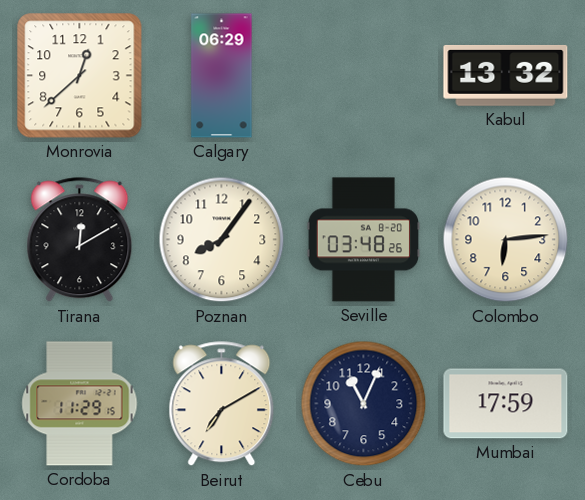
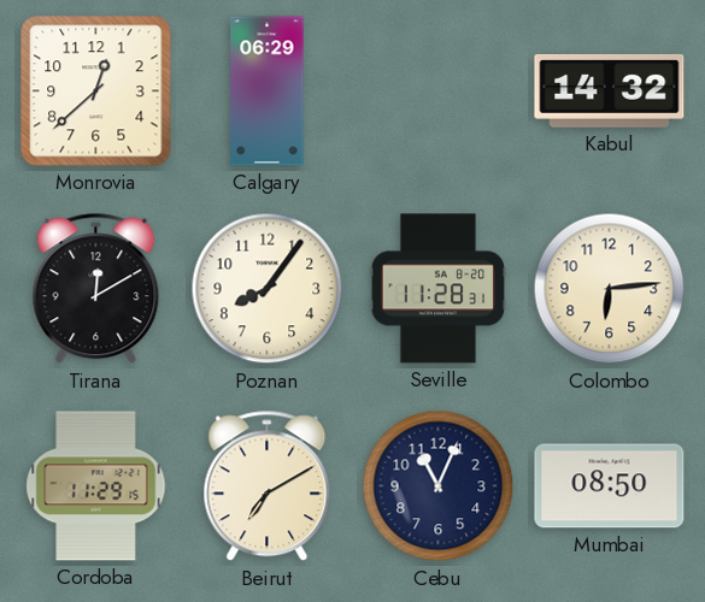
Kabul: 13:32 -> 14:32 (610, 90)
Seville: 03:48 -> 11:28 (439, 289)
Mumbai: 17:59 -> 08:50 (610, 486)
